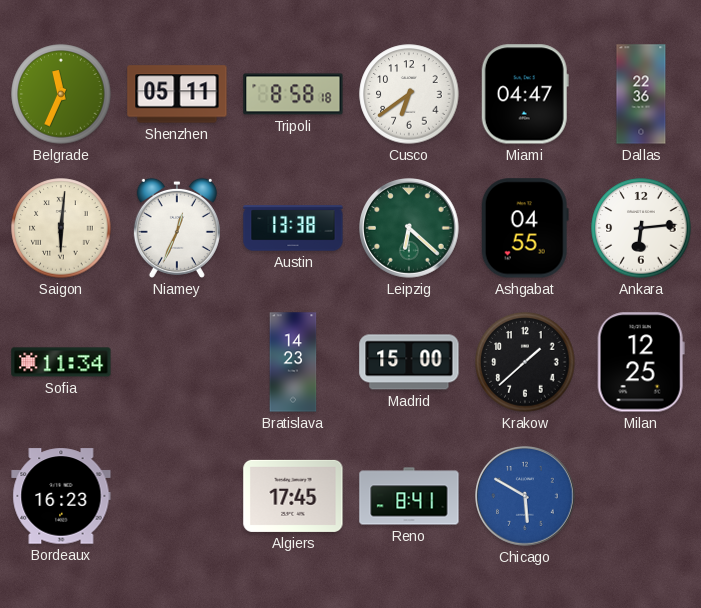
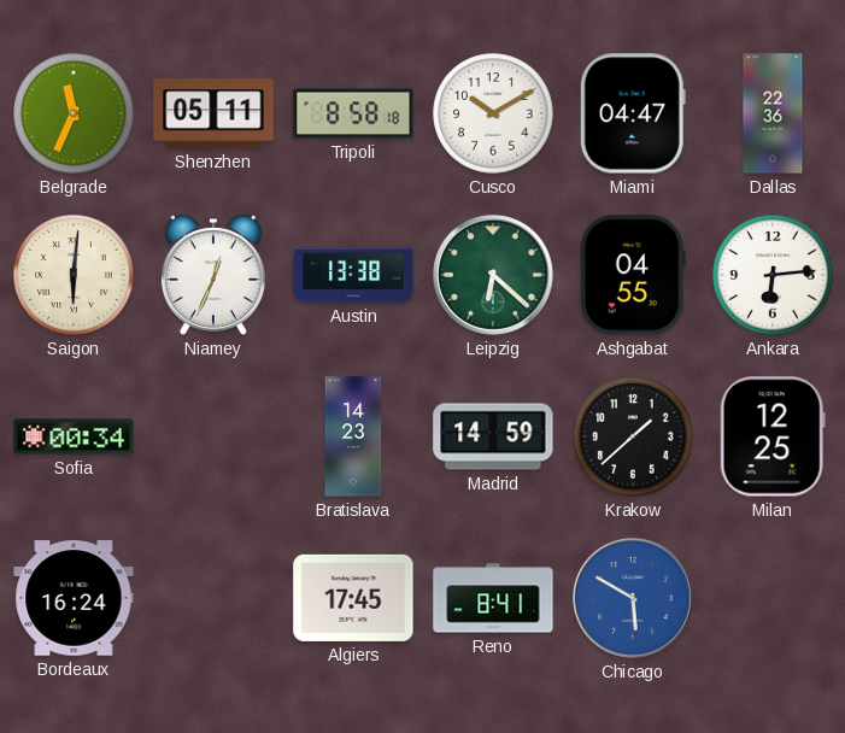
Cusco: 6:39 -> 10:10 (493, 113)
Sofia: 11:34 -> 00:34 (74, 436)
Madrid: 15:00 -> 14:59 (493, 436)
Bordeaux: 16:23 -> 16:24 (74, 598)
